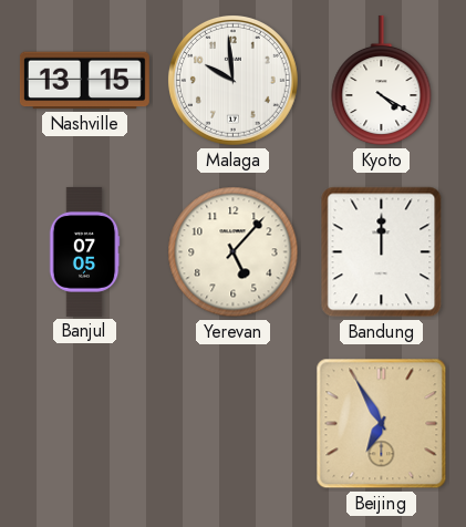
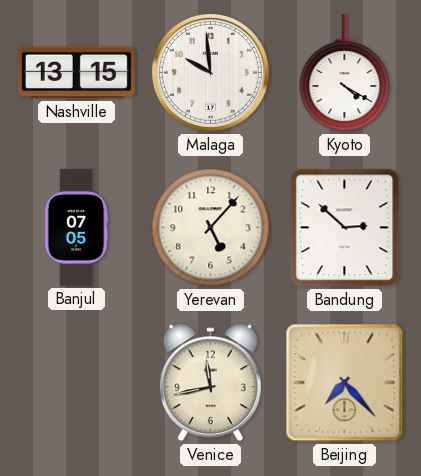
Bandung: 12:00 -> 2:52 (345, 228)
Venice: none -> 11:43 (210, 383)
Beijing: 6:55 -> 7:23 (345, 383)
